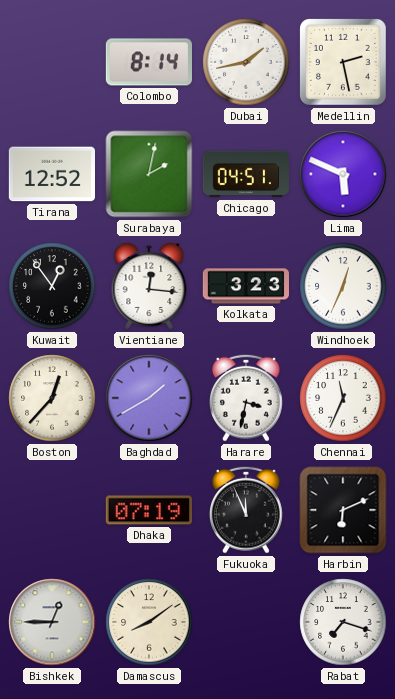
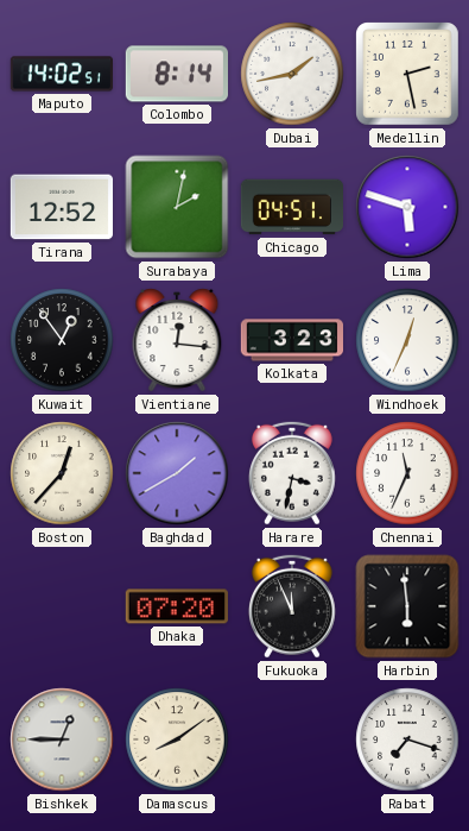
Maputo: none -> 14:02 (61, 74)
Lima: 5:49 -> 5:48 (407, 207)
Dhaka: 07:19 -> 07:20 (177, 606)
Harbin: 6:11 -> 5:59 (407, 606)
